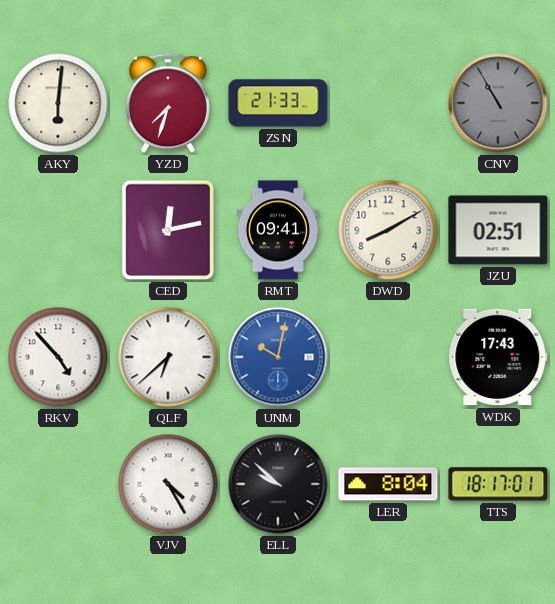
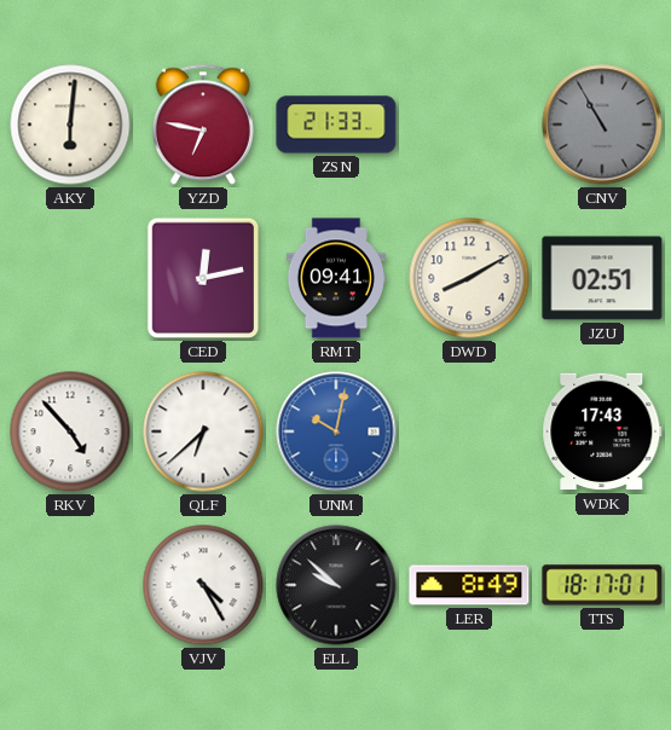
YZD: 7:33 -> 6:47 (203, 124)
LER: 8:04 -> 8:49 (469, 585)
